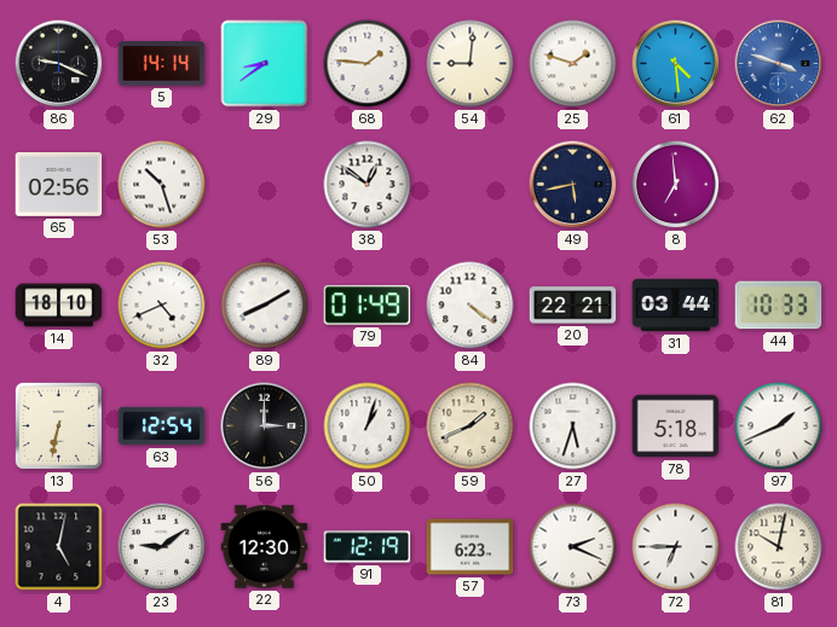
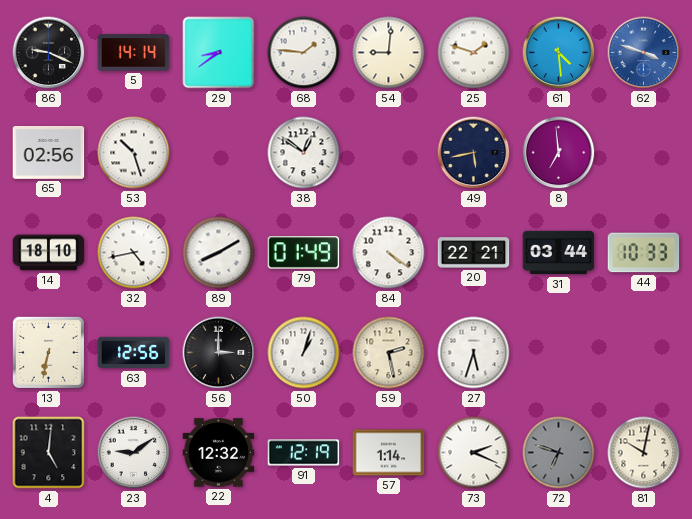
32: 4:41 -> 4:43 (134, 253)
63: 12:54 -> 12:56 (134, 353)
59: 1:41 -> 2:28 (389, 353)
78: 5:18 -> none (676, 426)
97: 1:41 -> none (779, 426)
4: 5:02 -> 5:01 (49, 453)
22: 12:30 -> 12:32 (219, 453)
57: 6:23 -> 1:14 (389, 453)
72: 6:45 -> 6:48 (559, 453)
72 dial: white -> grey (559, 453)
